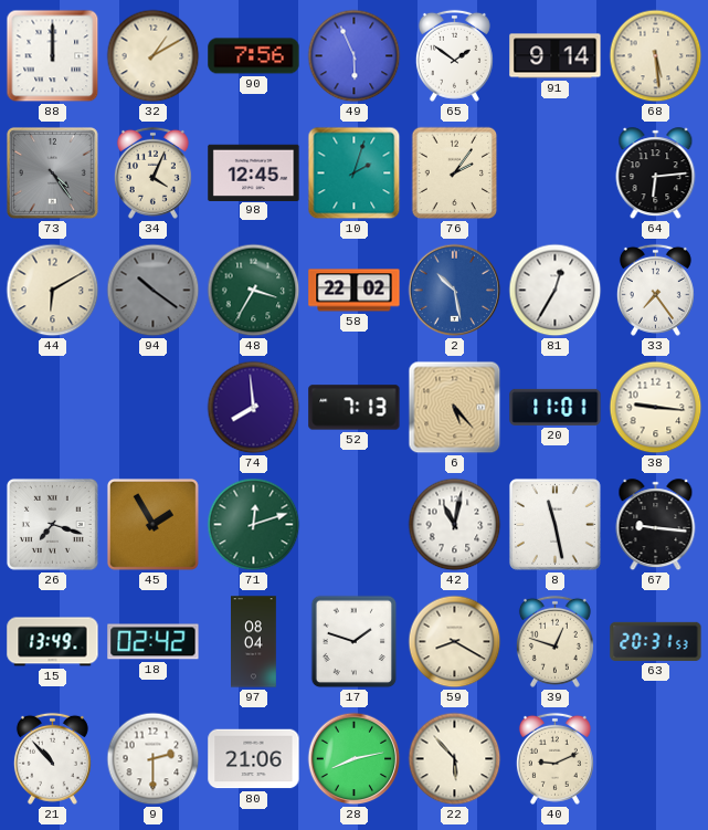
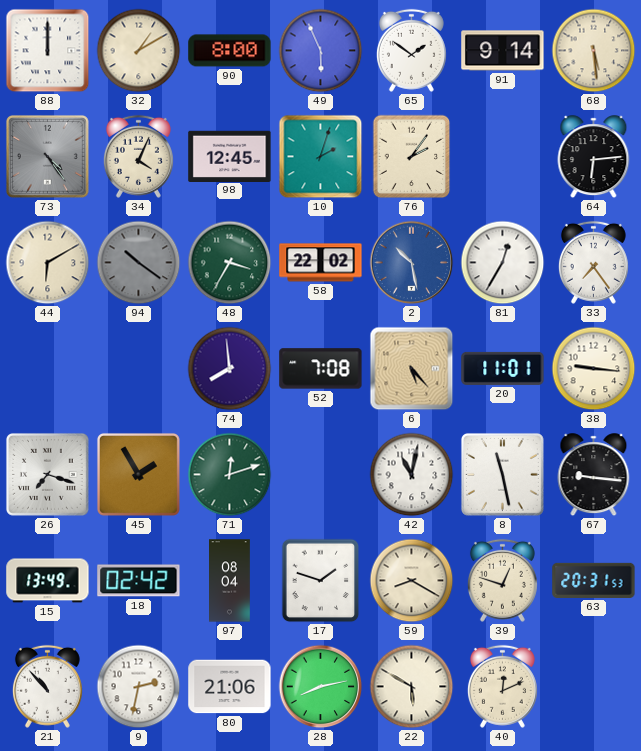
90: 7:56 -> 8:00 (230, 51)
52: 7:13 -> 7:08 (321, 369)
9: 2:30 -> 2:32 (139, 687)
22: 5:53 -> 5:50 (412, 687)
40: 9:11 -> 12:11 (502, 686)
